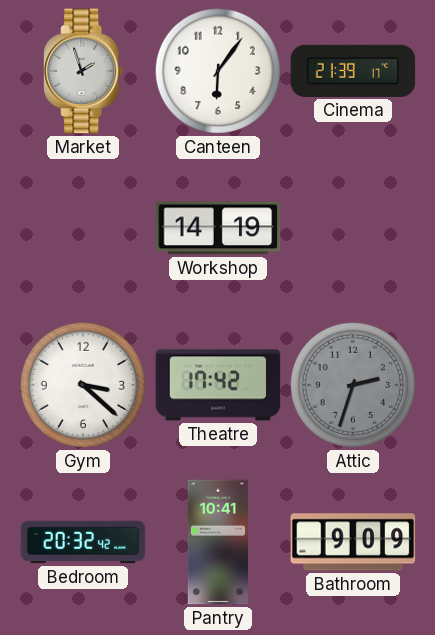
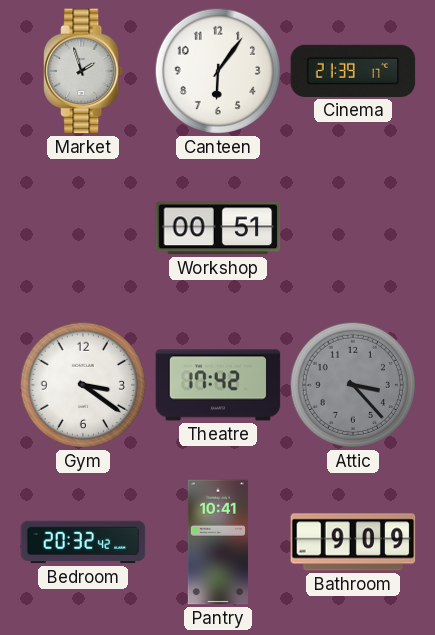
Workshop: 14:19 -> 00:51 (218, 228)
Gym: 3:22 -> 3:21 (83, 385)
Attic: 2:33 -> 3:23 (353, 385)
